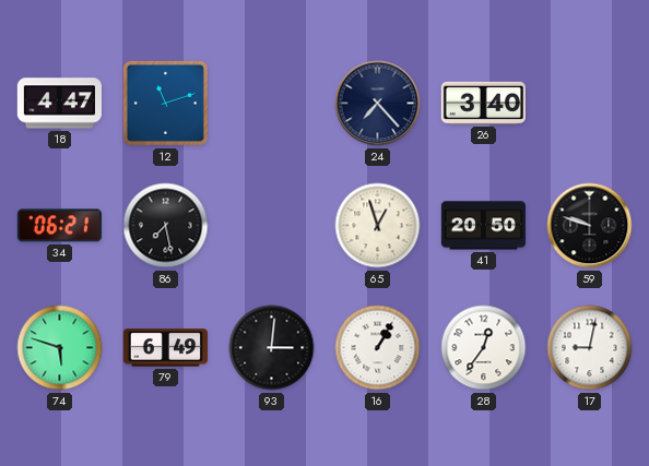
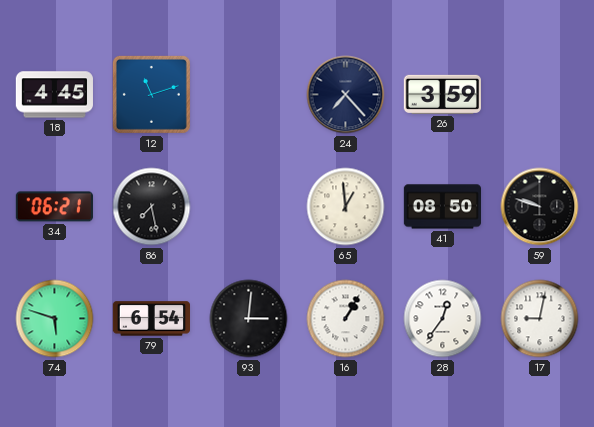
18: 4:47 -> 4:45 (54, 95)
26: 3:40 -> 3:59 (442, 94)
65: 12:57 -> 12:59 (346, 207)
41: 20:50 -> 08:50 (442, 207)
79: 6:49 -> 6:54 (151, 319)
